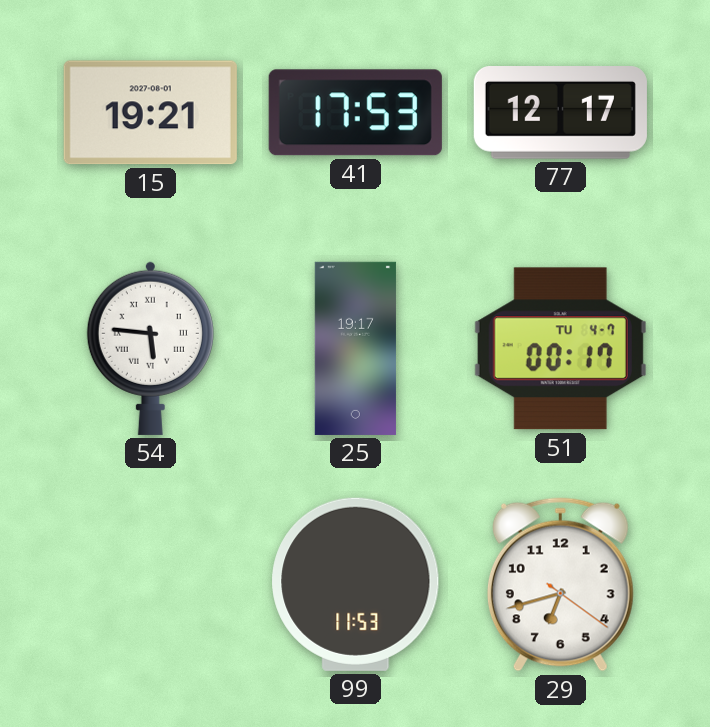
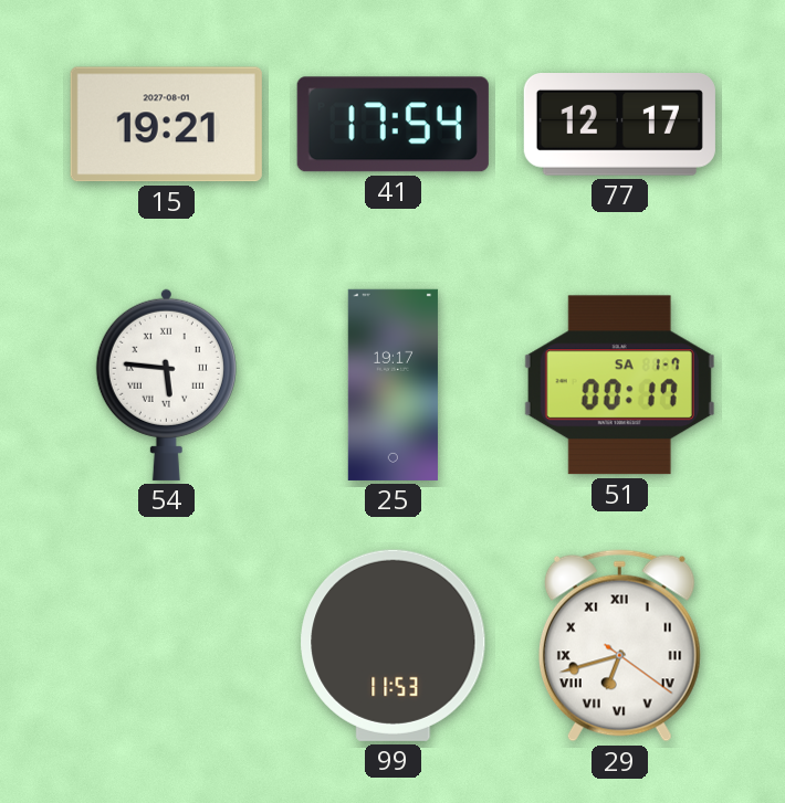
41: 17:53 -> 17:54 (393, 125)
51 date: TU 4-7 -> SA 1-7 (619, 385)
29 numerals: Arabic -> Roman (619, 646)
